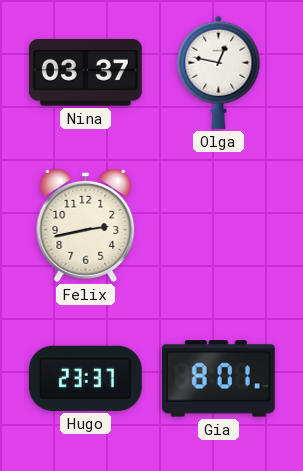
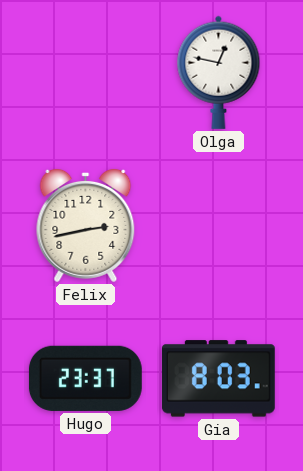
Nina: 03:37 -> none (85, 73)
Gia: 8:01 -> 8:03 (218, 379)
